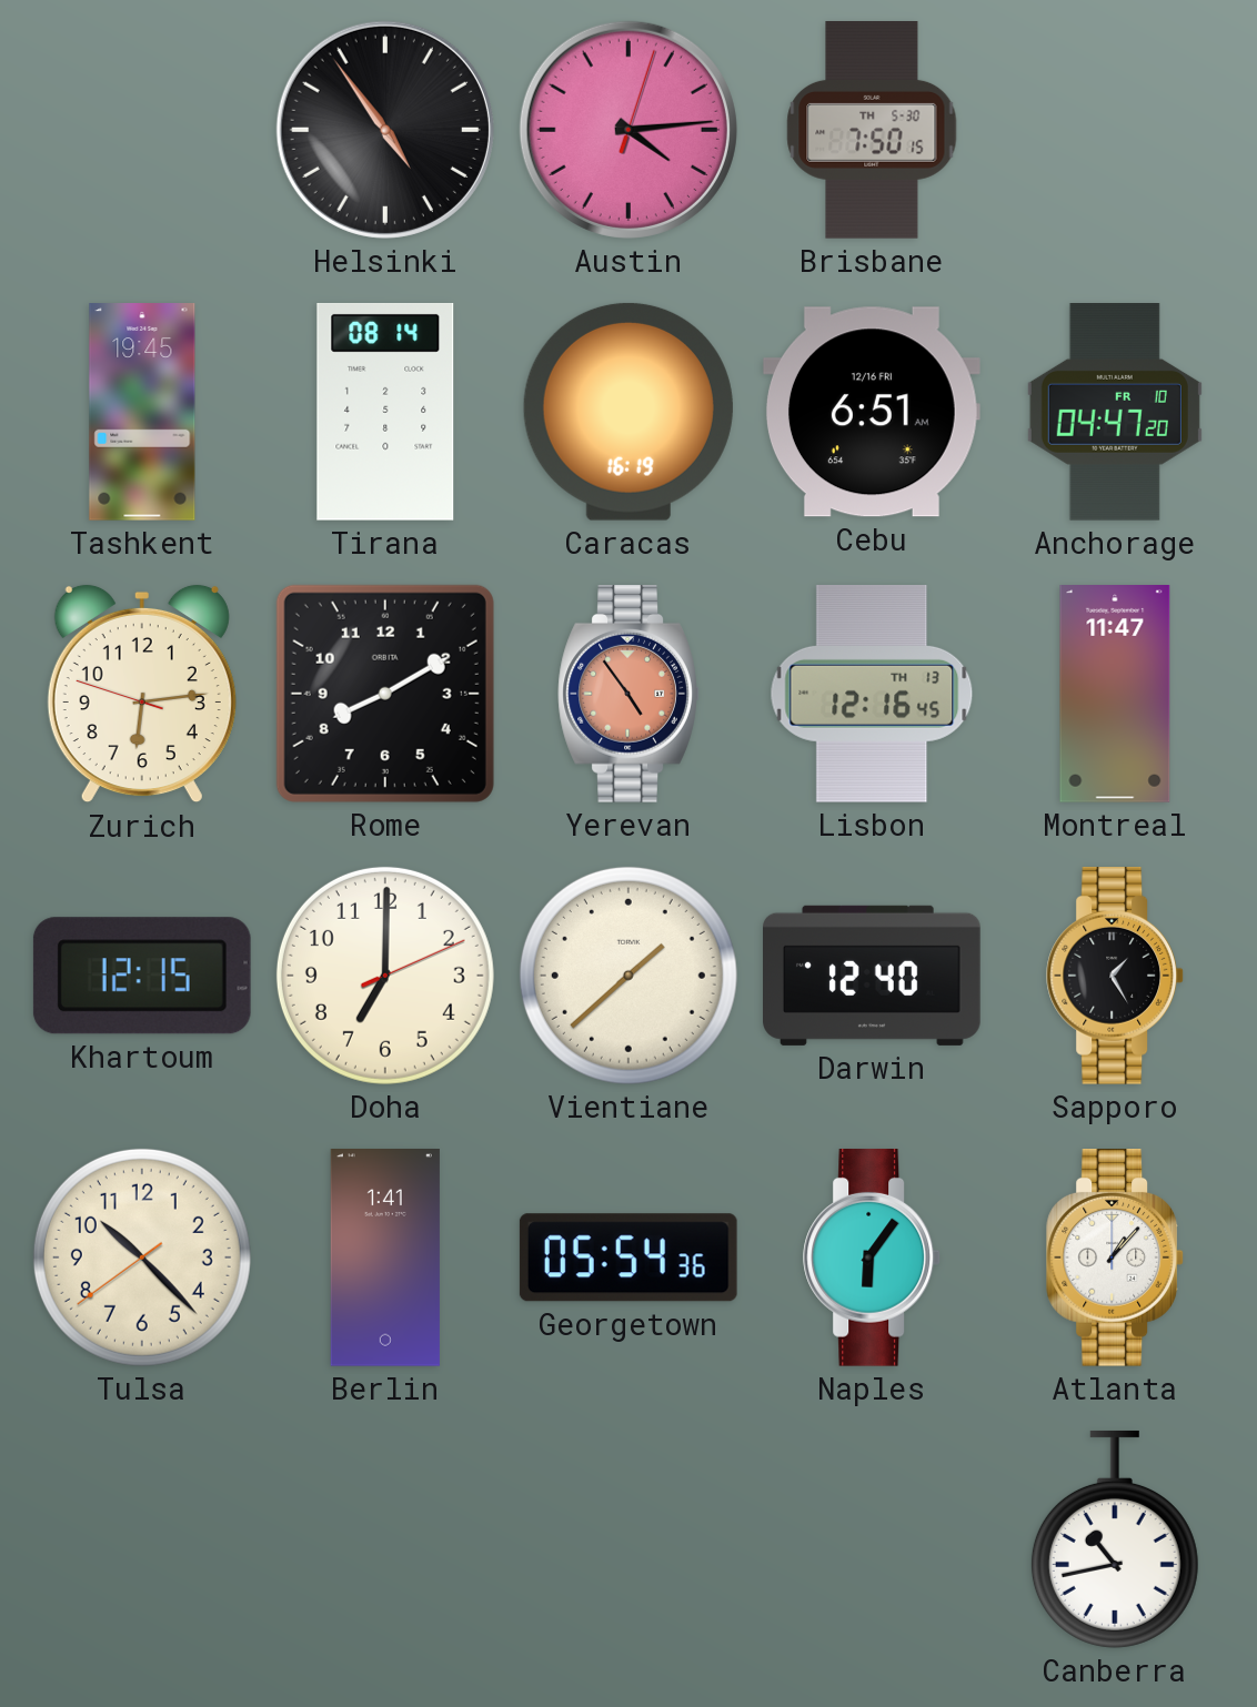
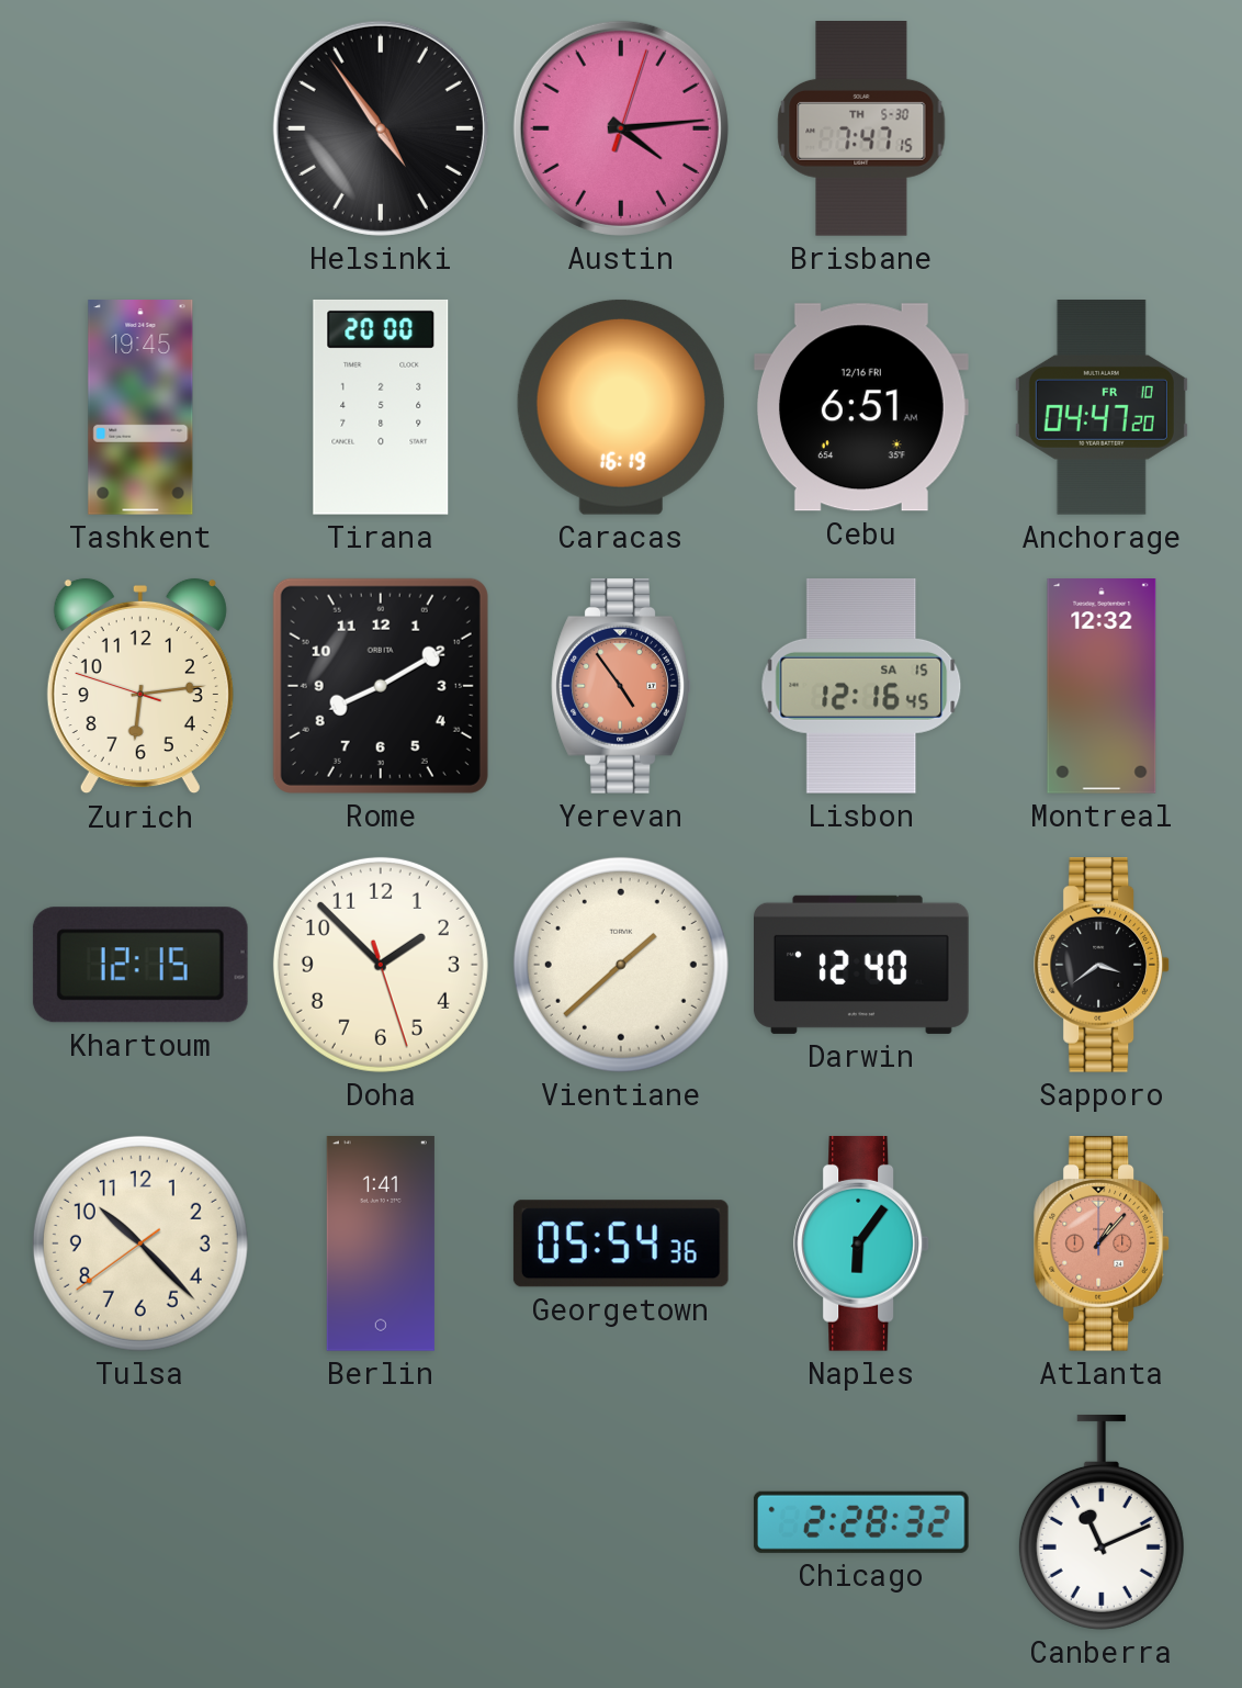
Brisbane: 7:50 -> 7:47 (861, 130)
Tirana: 08:14 -> 20:00 (381, 407)
Lisbon date: TH 13 -> SA 15 (861, 687)
Montreal: 11:47 -> 12:32 (1102, 687)
Doha: 7:00 -> 1:52 (381, 965)
Sapporo: 1:25 -> 3:39 (1102, 966)
Atlanta dial: white -> salmon (1102, 1245)
Chicago: none -> 2:28 (861, 1522)
Canberra: 10:43 -> 11:11 (1102, 1522)
